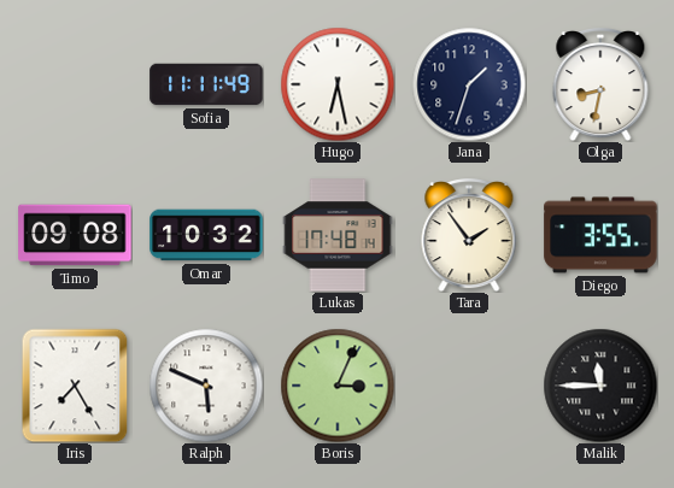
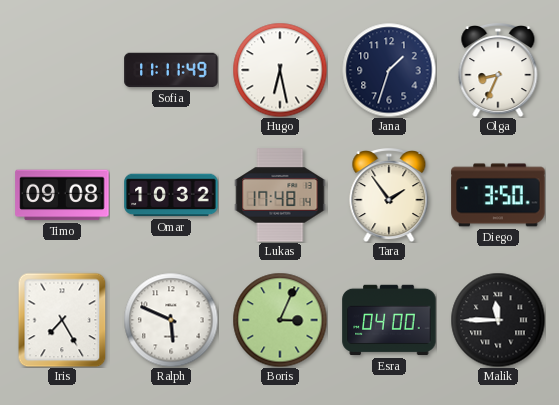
Olga: 8:32 -> 8:34 (498, 71)
Diego: 3:55 -> 3:50 (498, 195)
Esra: none -> 04:00 (389, 320)
